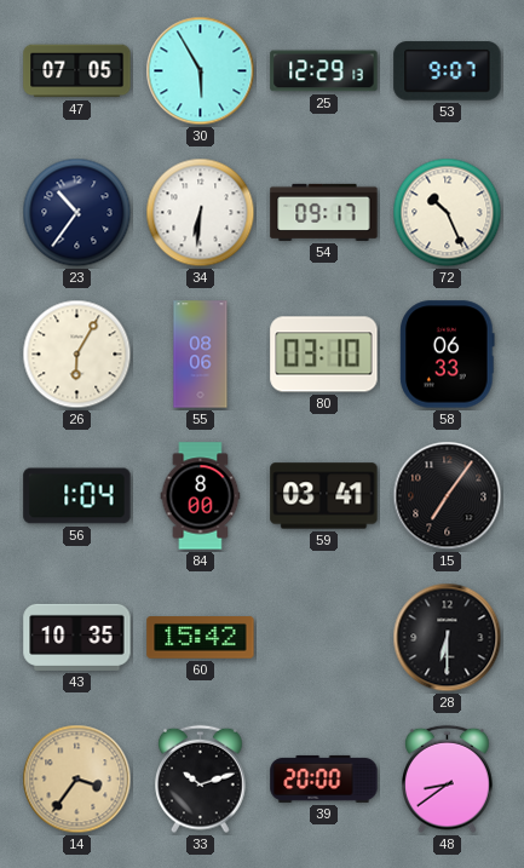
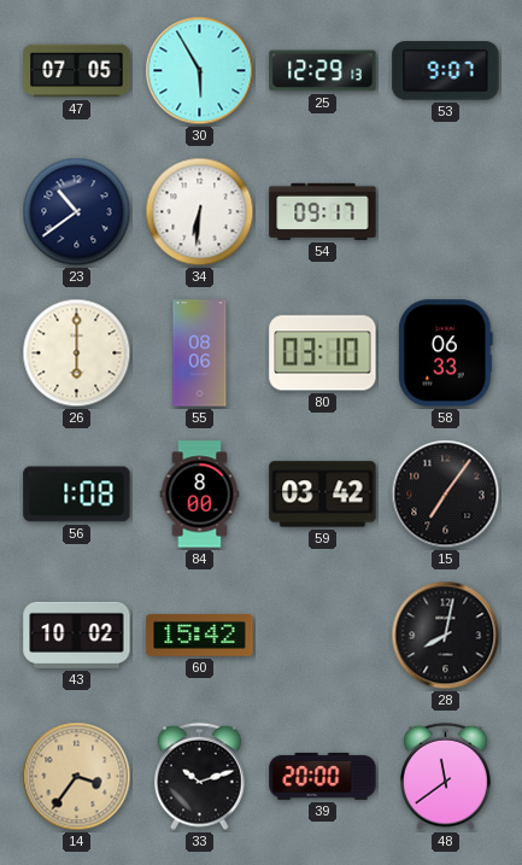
23: 10:36 -> 10:39 (77, 212)
72: 10:26 -> none (448, 213)
26: 6:05 -> 6:00 (77, 353)
56: 1:04 -> 1:08 (77, 495)
59: 03:41 -> 03:42 (323, 495)
43: 10:35 -> 10:02 (77, 635)
28: 6:30 -> 8:02 (446, 636)
48: 8:39 -> 11:39 (446, 777)
